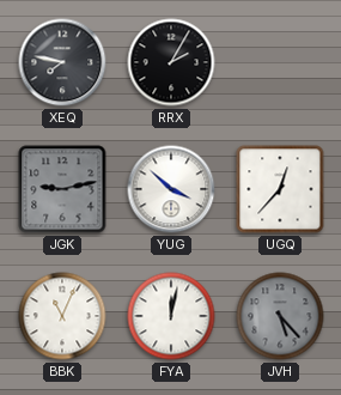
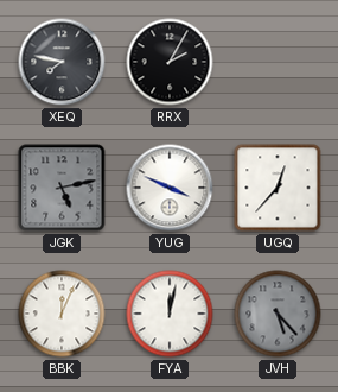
JGK: 9:13 -> 5:13 (62, 188)
YUG: 3:52 -> 3:49 (170, 188)
BBK: 11:04 -> 12:04 (62, 314)
